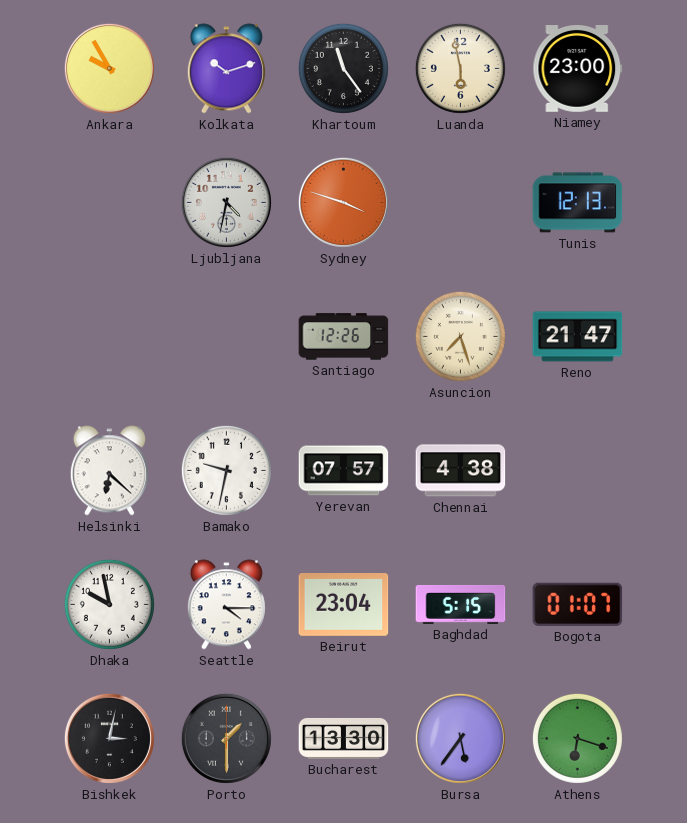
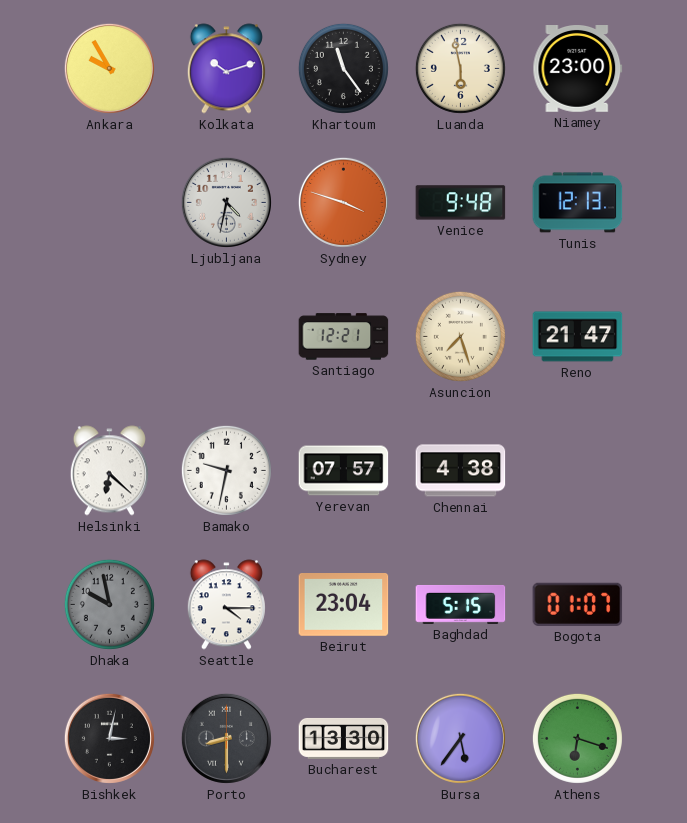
Venice: none -> 9:48 (461, 203)
Santiago: 12:26 -> 12:21 (344, 337)
Dhaka dial: white -> grey (109, 604)
Porto: 1:30 -> 8:30 (226, 738)
